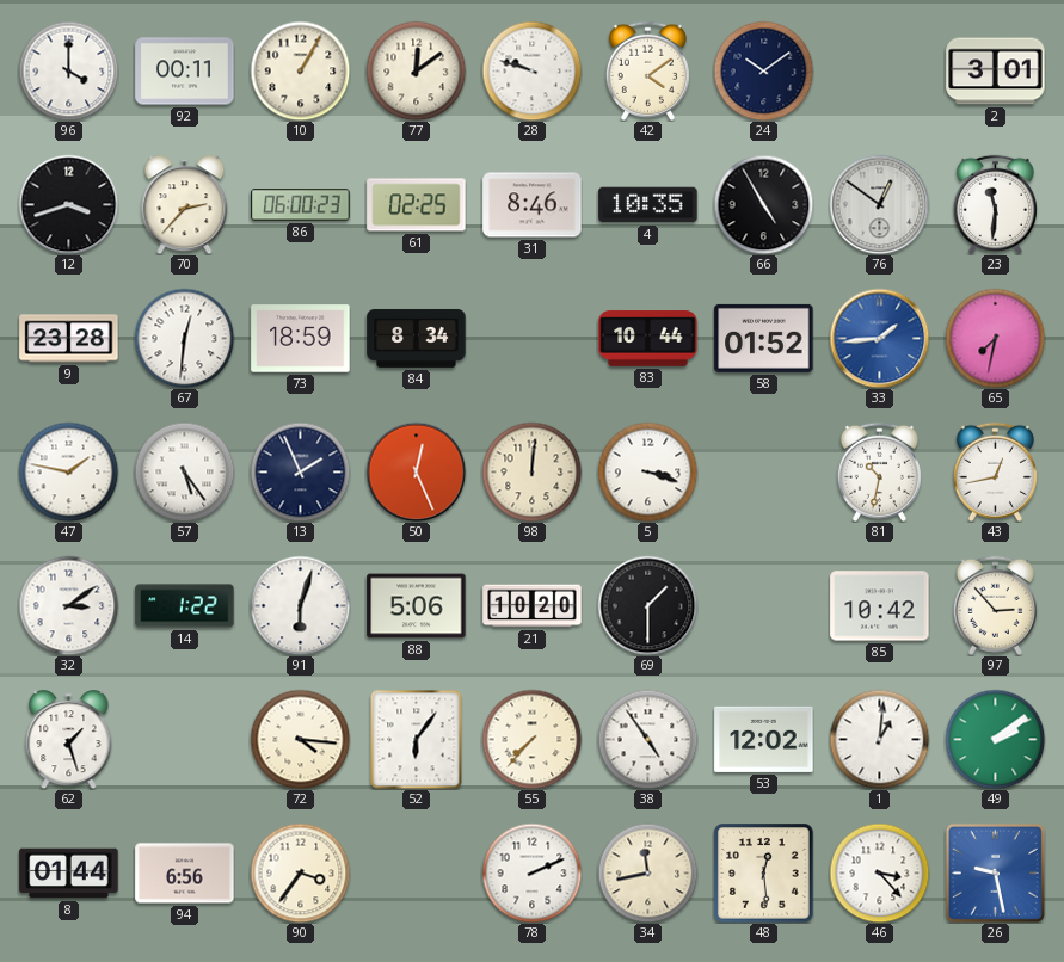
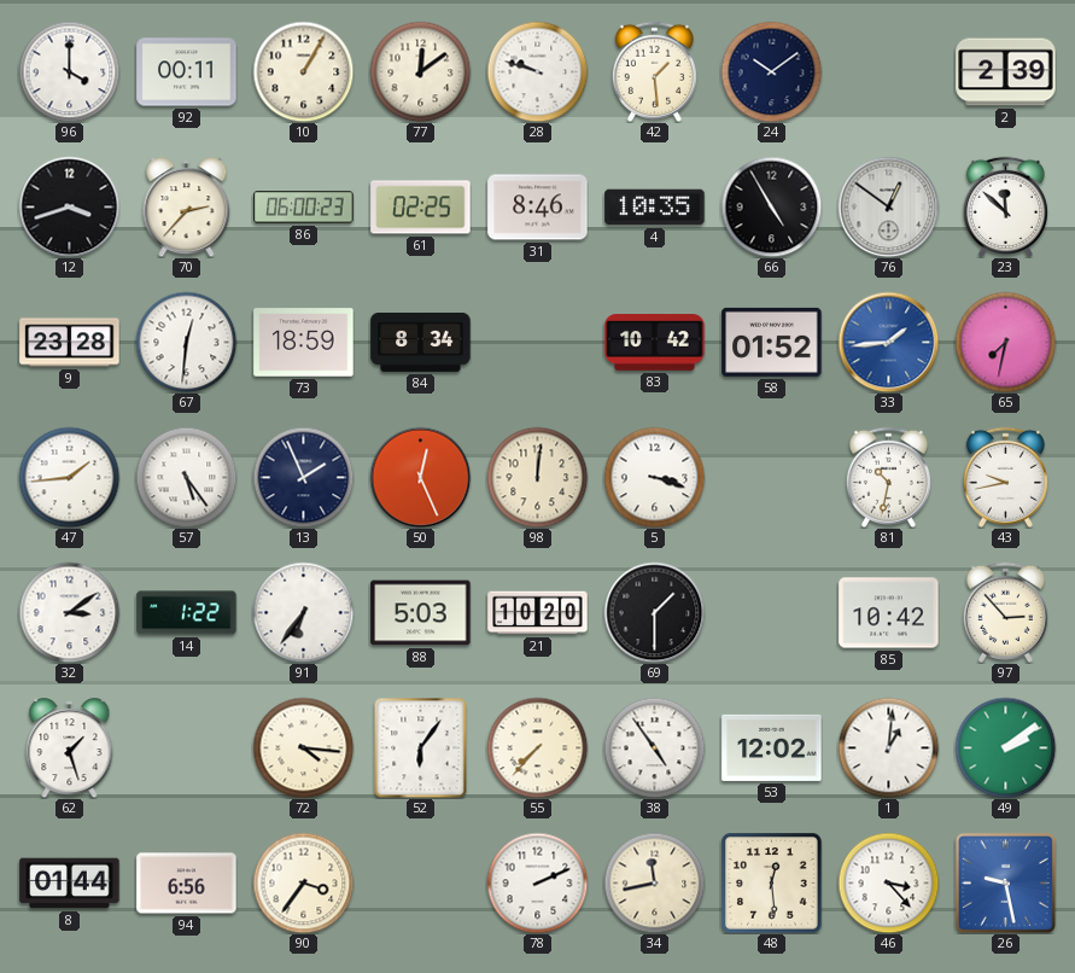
42: 4:09 -> 1:29 (654, 71)
2: 3:01 -> 2:39 (1006, 72)
23: 11:31 -> 11:52 (1005, 206)
83: 10:44 -> 10:42 (655, 343)
47: 1:47 -> 1:44 (69, 477)
43: 12:43 -> 9:43 (1005, 477)
91: 6:03 -> 6:36 (303, 612)
88: 5:06 -> 5:03 (421, 613)
